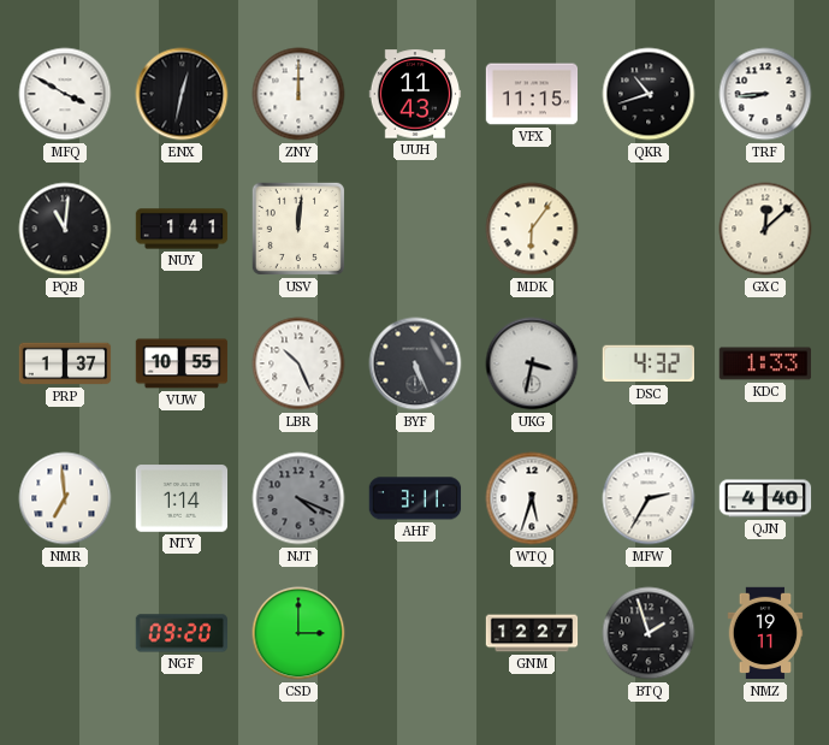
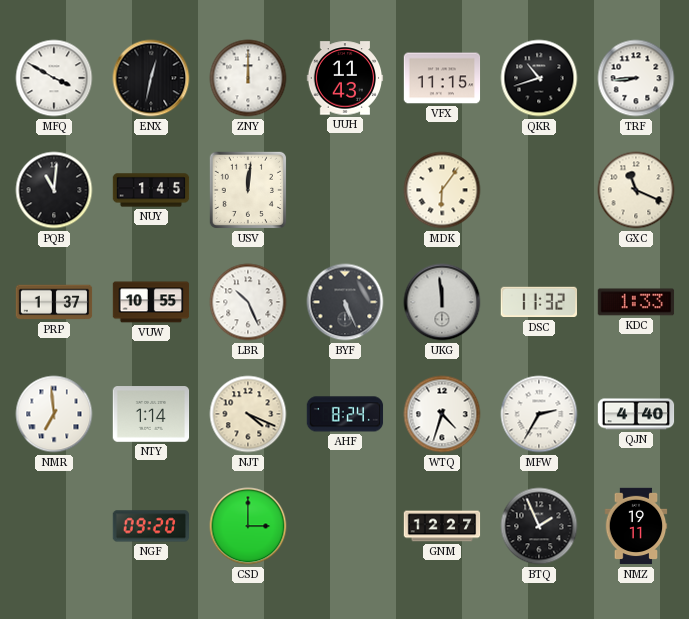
NUY: 1:41 -> 1:45 (151, 190)
GXC: 12:08 -> 11:19 (636, 190)
UKG: 3:32 -> 11:59 (442, 302)
DSC: 4:32 -> 11:32 (538, 302)
NJT dial: grey -> cream (248, 414)
AHF: 3:11 -> 8:24 (345, 414)
WTQ: 5:33 -> 4:33 (442, 414)
BTQ: 1:57 -> 1:56 (539, 526)
